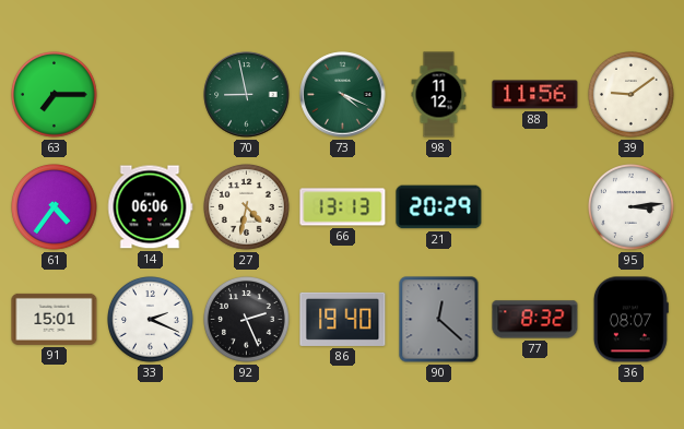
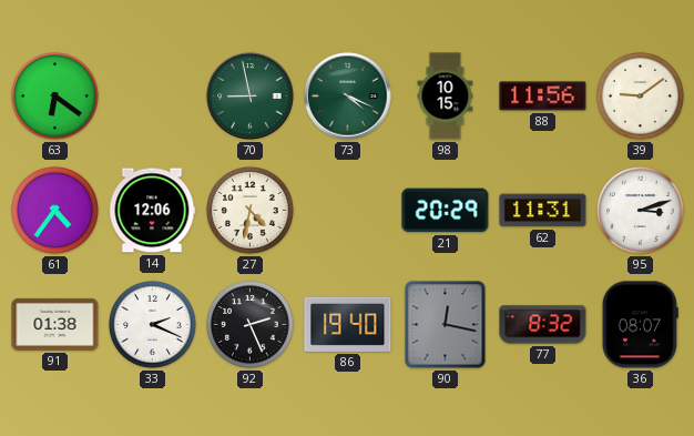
63: 7:15 -> 6:21 (55, 97)
98: 11:12 -> 10:15 (446, 97)
14: 06:06 -> 12:06 (153, 211)
66: 13:13 -> none (343, 207)
62: none -> 11:31 (543, 211)
95: 3:14 -> 3:12 (641, 211)
91: 15:01 -> 01:38 (55, 324)
90: 12:22 -> 12:17 (446, 325)
